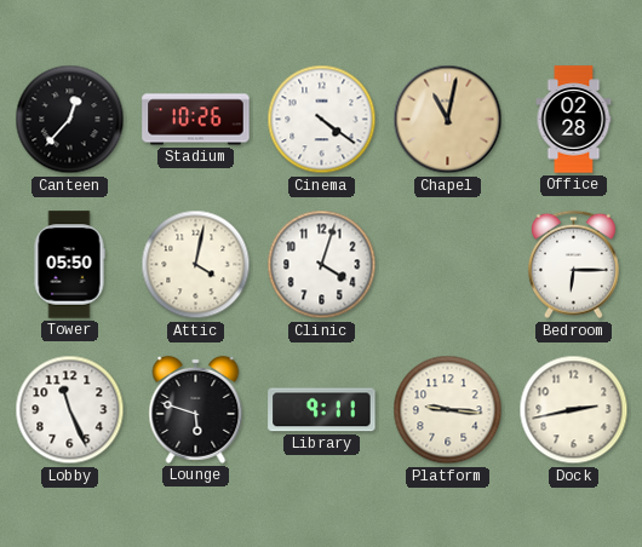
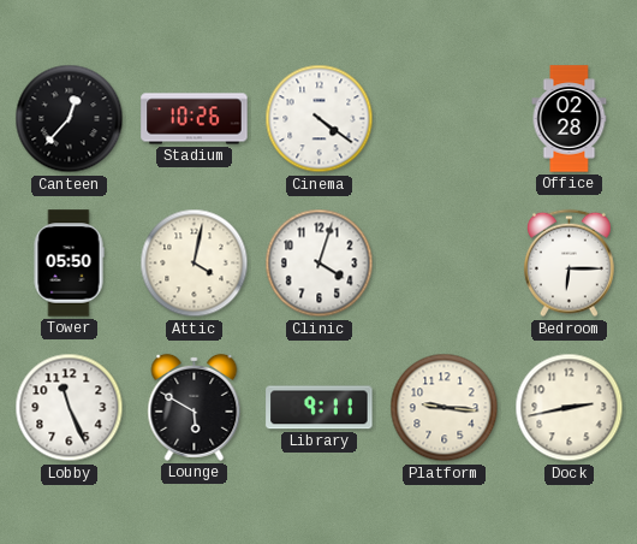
Chapel: 11:02 -> none (448, 120)
Lounge: 5:48 -> 5:50 (195, 407)
